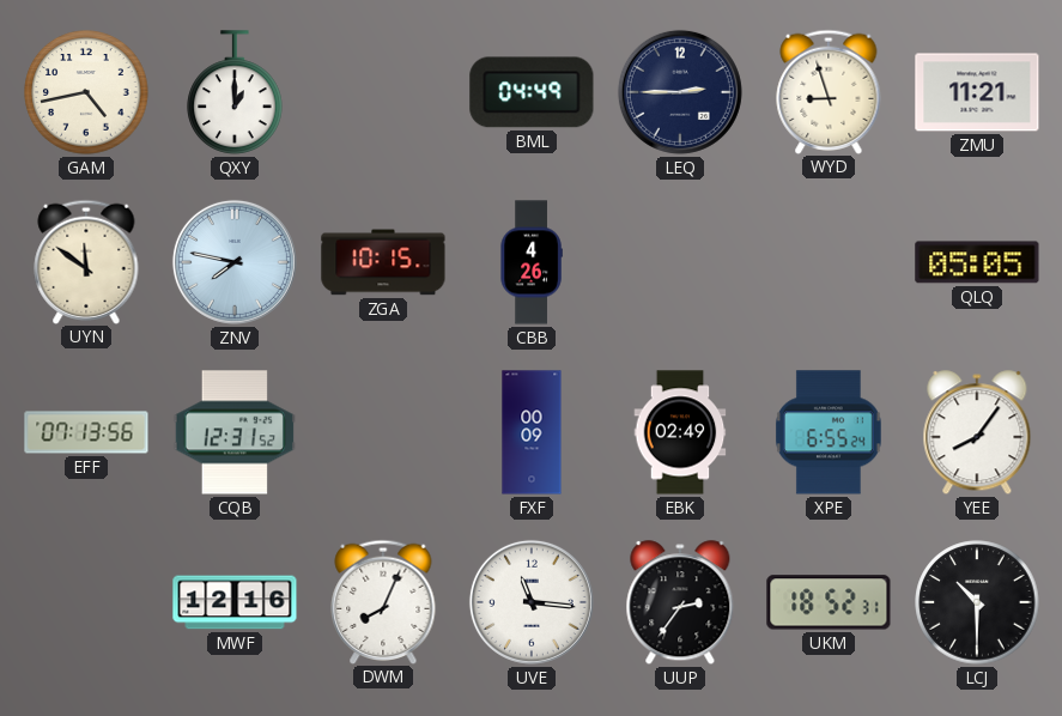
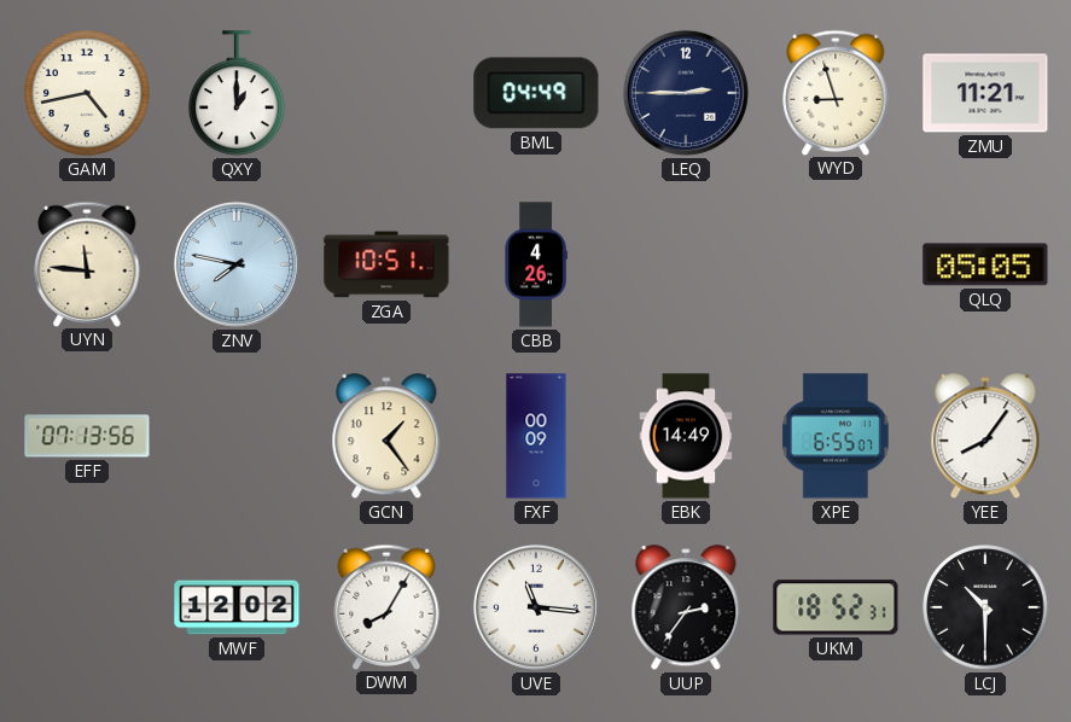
UYN: 11:51 -> 11:46 (87, 263)
ZGA: 10:15 -> 10:51 (386, 264)
CQB: 12:31 -> none (235, 432)
GCN: none -> 1:24 (386, 437)
EBK: 02:49 -> 14:49 (686, 436)
XPE: 6:55:24 -> 6:55:07 (836, 436)
MWF: 12:16 -> 12:02 (237, 607)
DWM: 8:04 -> 8:05 (386, 606)
